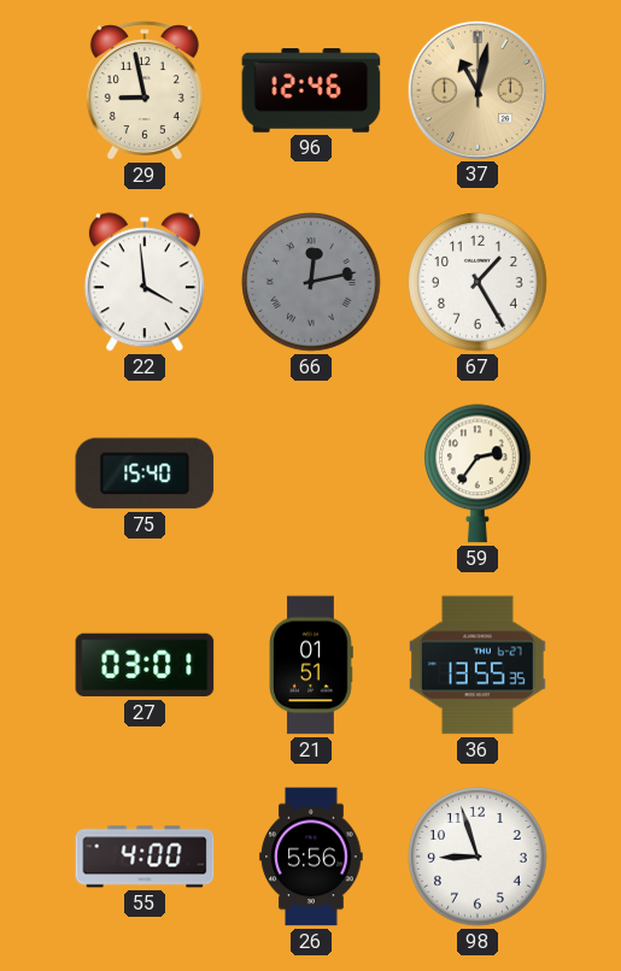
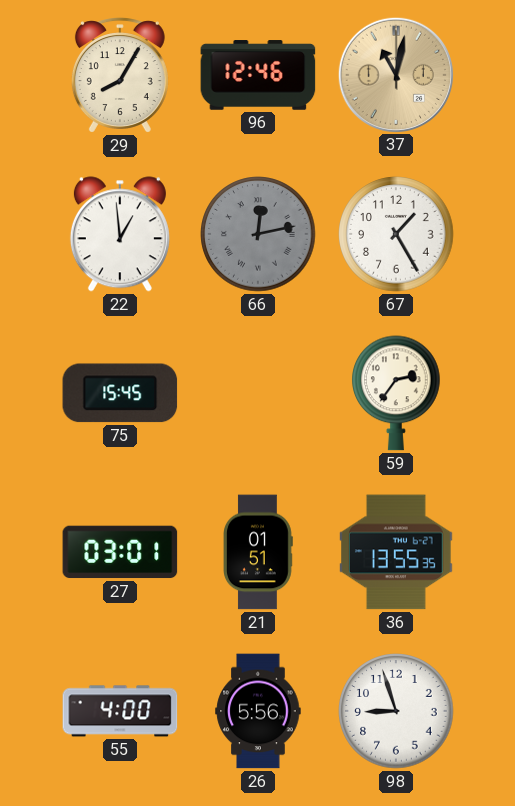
29: 8:58 -> 8:05 (120, 75)
22: 3:59 -> 12:59 (120, 234)
75: 15:40 -> 15:45 (120, 393)
